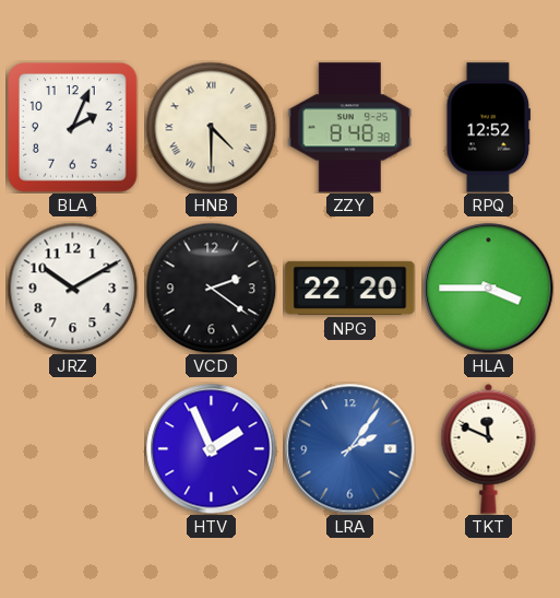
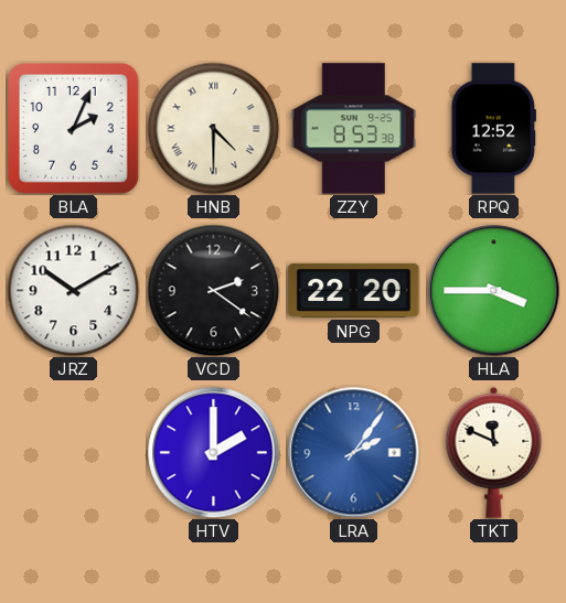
ZZY: 8:48 -> 8:53 (354, 129)
HTV: 1:56 -> 2:00 (214, 453)
